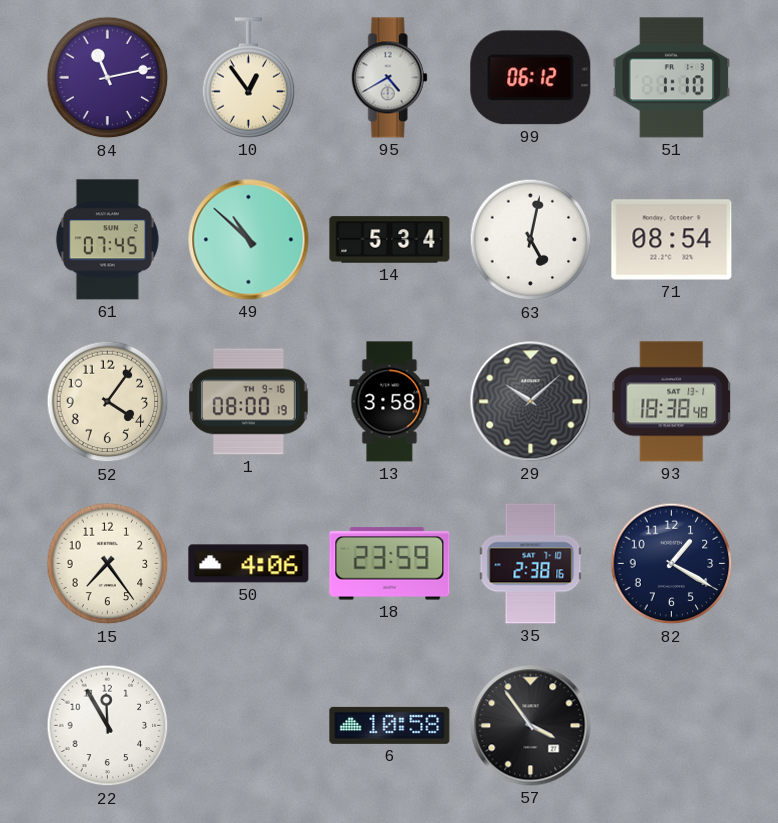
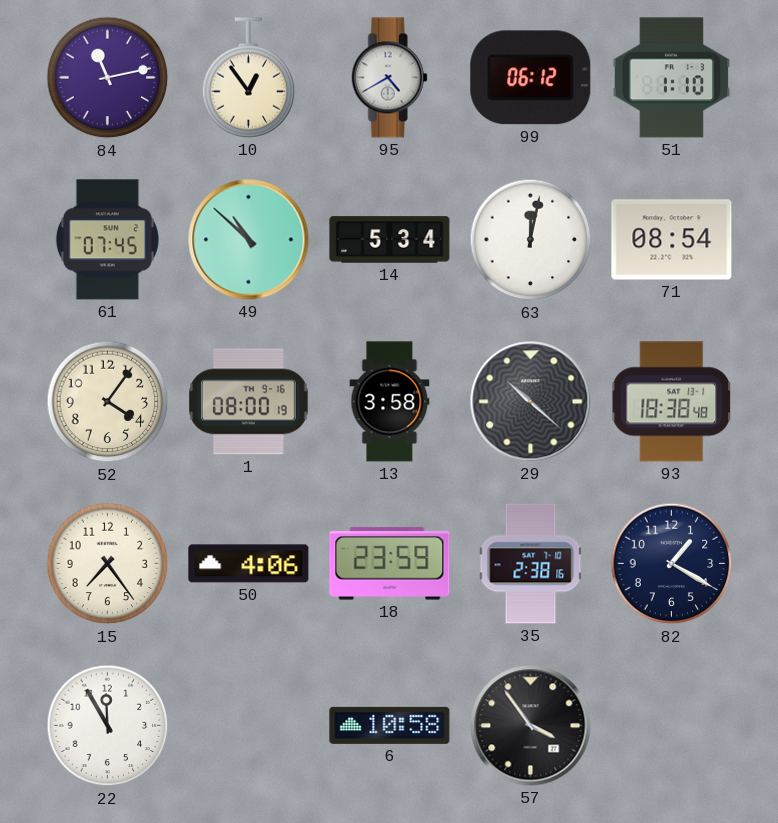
63: 5:02 -> 12:02 (531, 240)
29: 10:08 -> 10:22 (531, 402)
